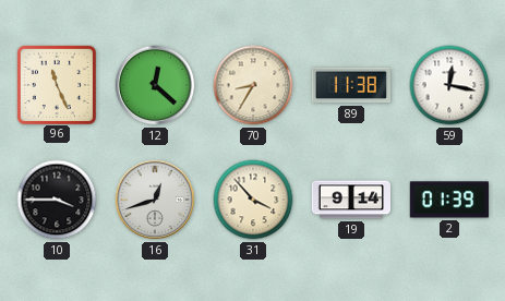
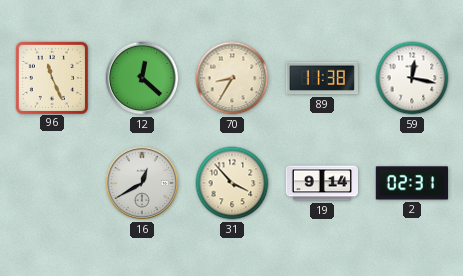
10: 3:45 -> none (57, 200)
16: 12:42 -> 12:40 (142, 183)
2: 01:39 -> 02:31 (411, 183)
